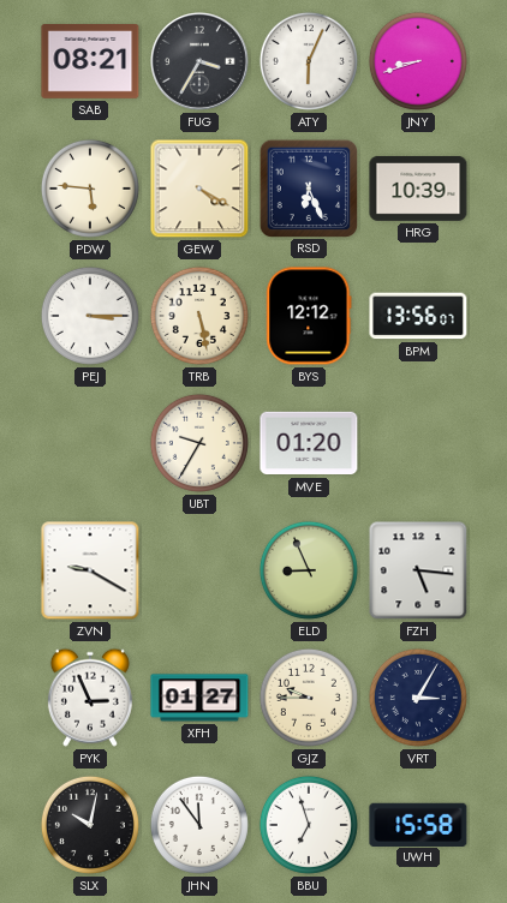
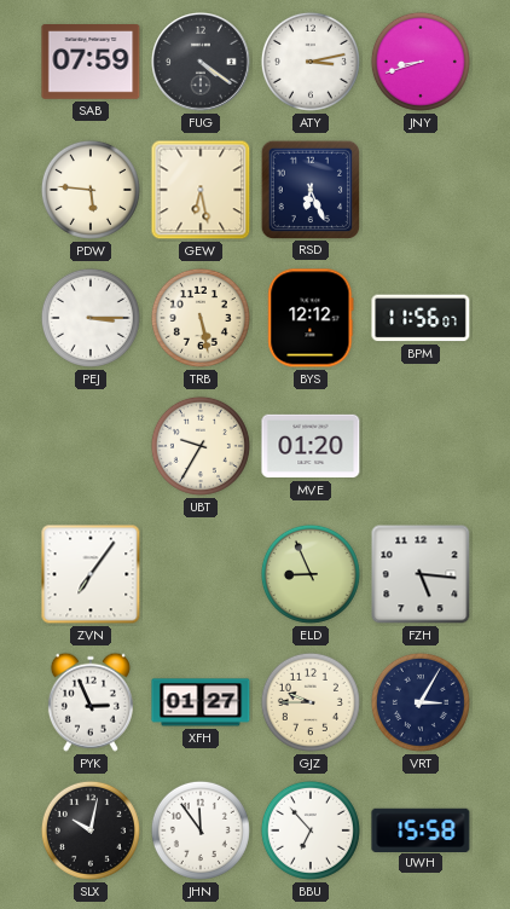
SAB: 08:21 -> 07:59 (91, 63)
FUG: 3:35 -> 4:21 (202, 63)
ATY: 6:04 -> 3:13 (311, 62)
GEW: 4:20 -> 6:28 (201, 190)
HRG: 10:39 -> none (418, 189)
BPM: 13:56 -> 11:56 (421, 318)
ZVN: 9:20 -> 7:06 (91, 574)
BBU: 6:57 -> 6:53 (311, 830)
